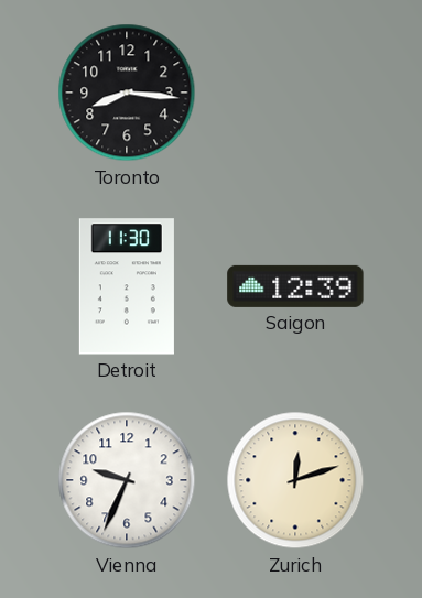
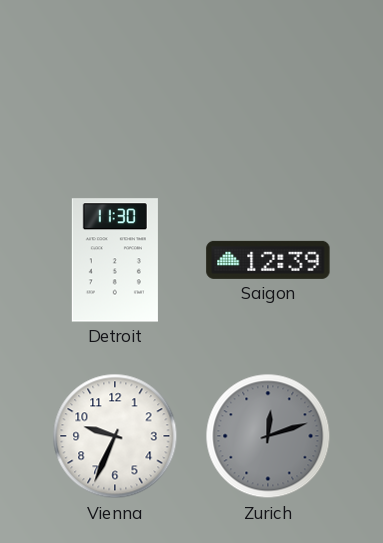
Toronto: 8:16 -> none (127, 93)
Zurich dial: cream -> grey (268, 436)
